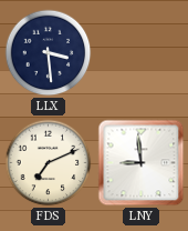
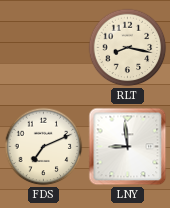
LLX: 3:29 -> none (49, 53)
RLT: none -> 8:17 (128, 48)
